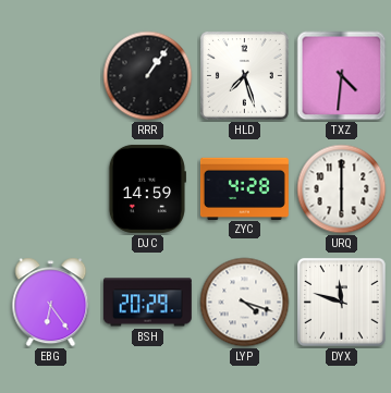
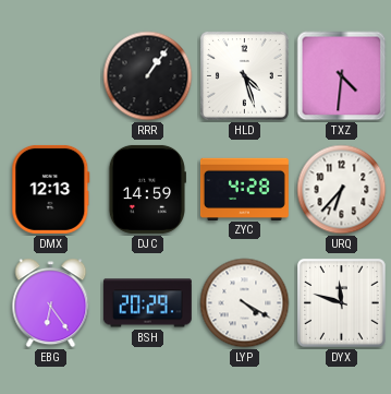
HLD: 7:27 -> 4:27 (244, 75)
DMX: none -> 12:13 (51, 189)
URQ: 6:00 -> 6:37 (342, 190)
LYP: 4:18 -> 4:20 (245, 303)
